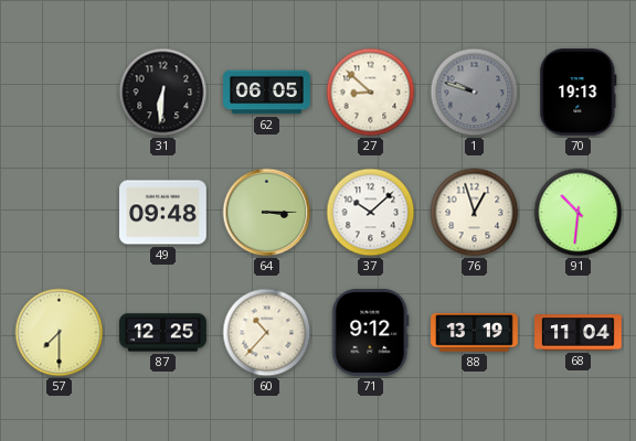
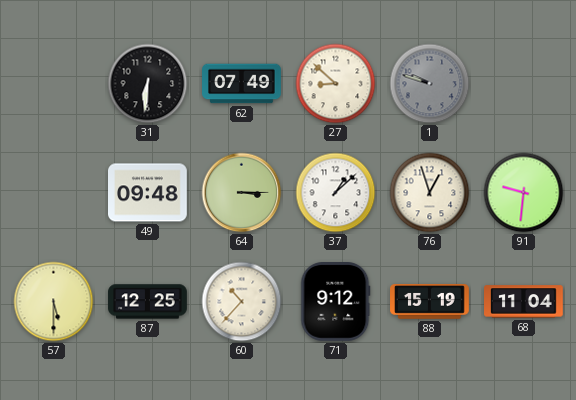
62: 06:05 -> 07:49 (242, 84)
70: 19:13 -> none (579, 92)
37: 10:08 -> 1:08 (336, 193)
91: 10:31 -> 9:31 (524, 193)
57: 7:30 -> 5:30 (54, 302)
88: 13:19 -> 15:19 (430, 302)
